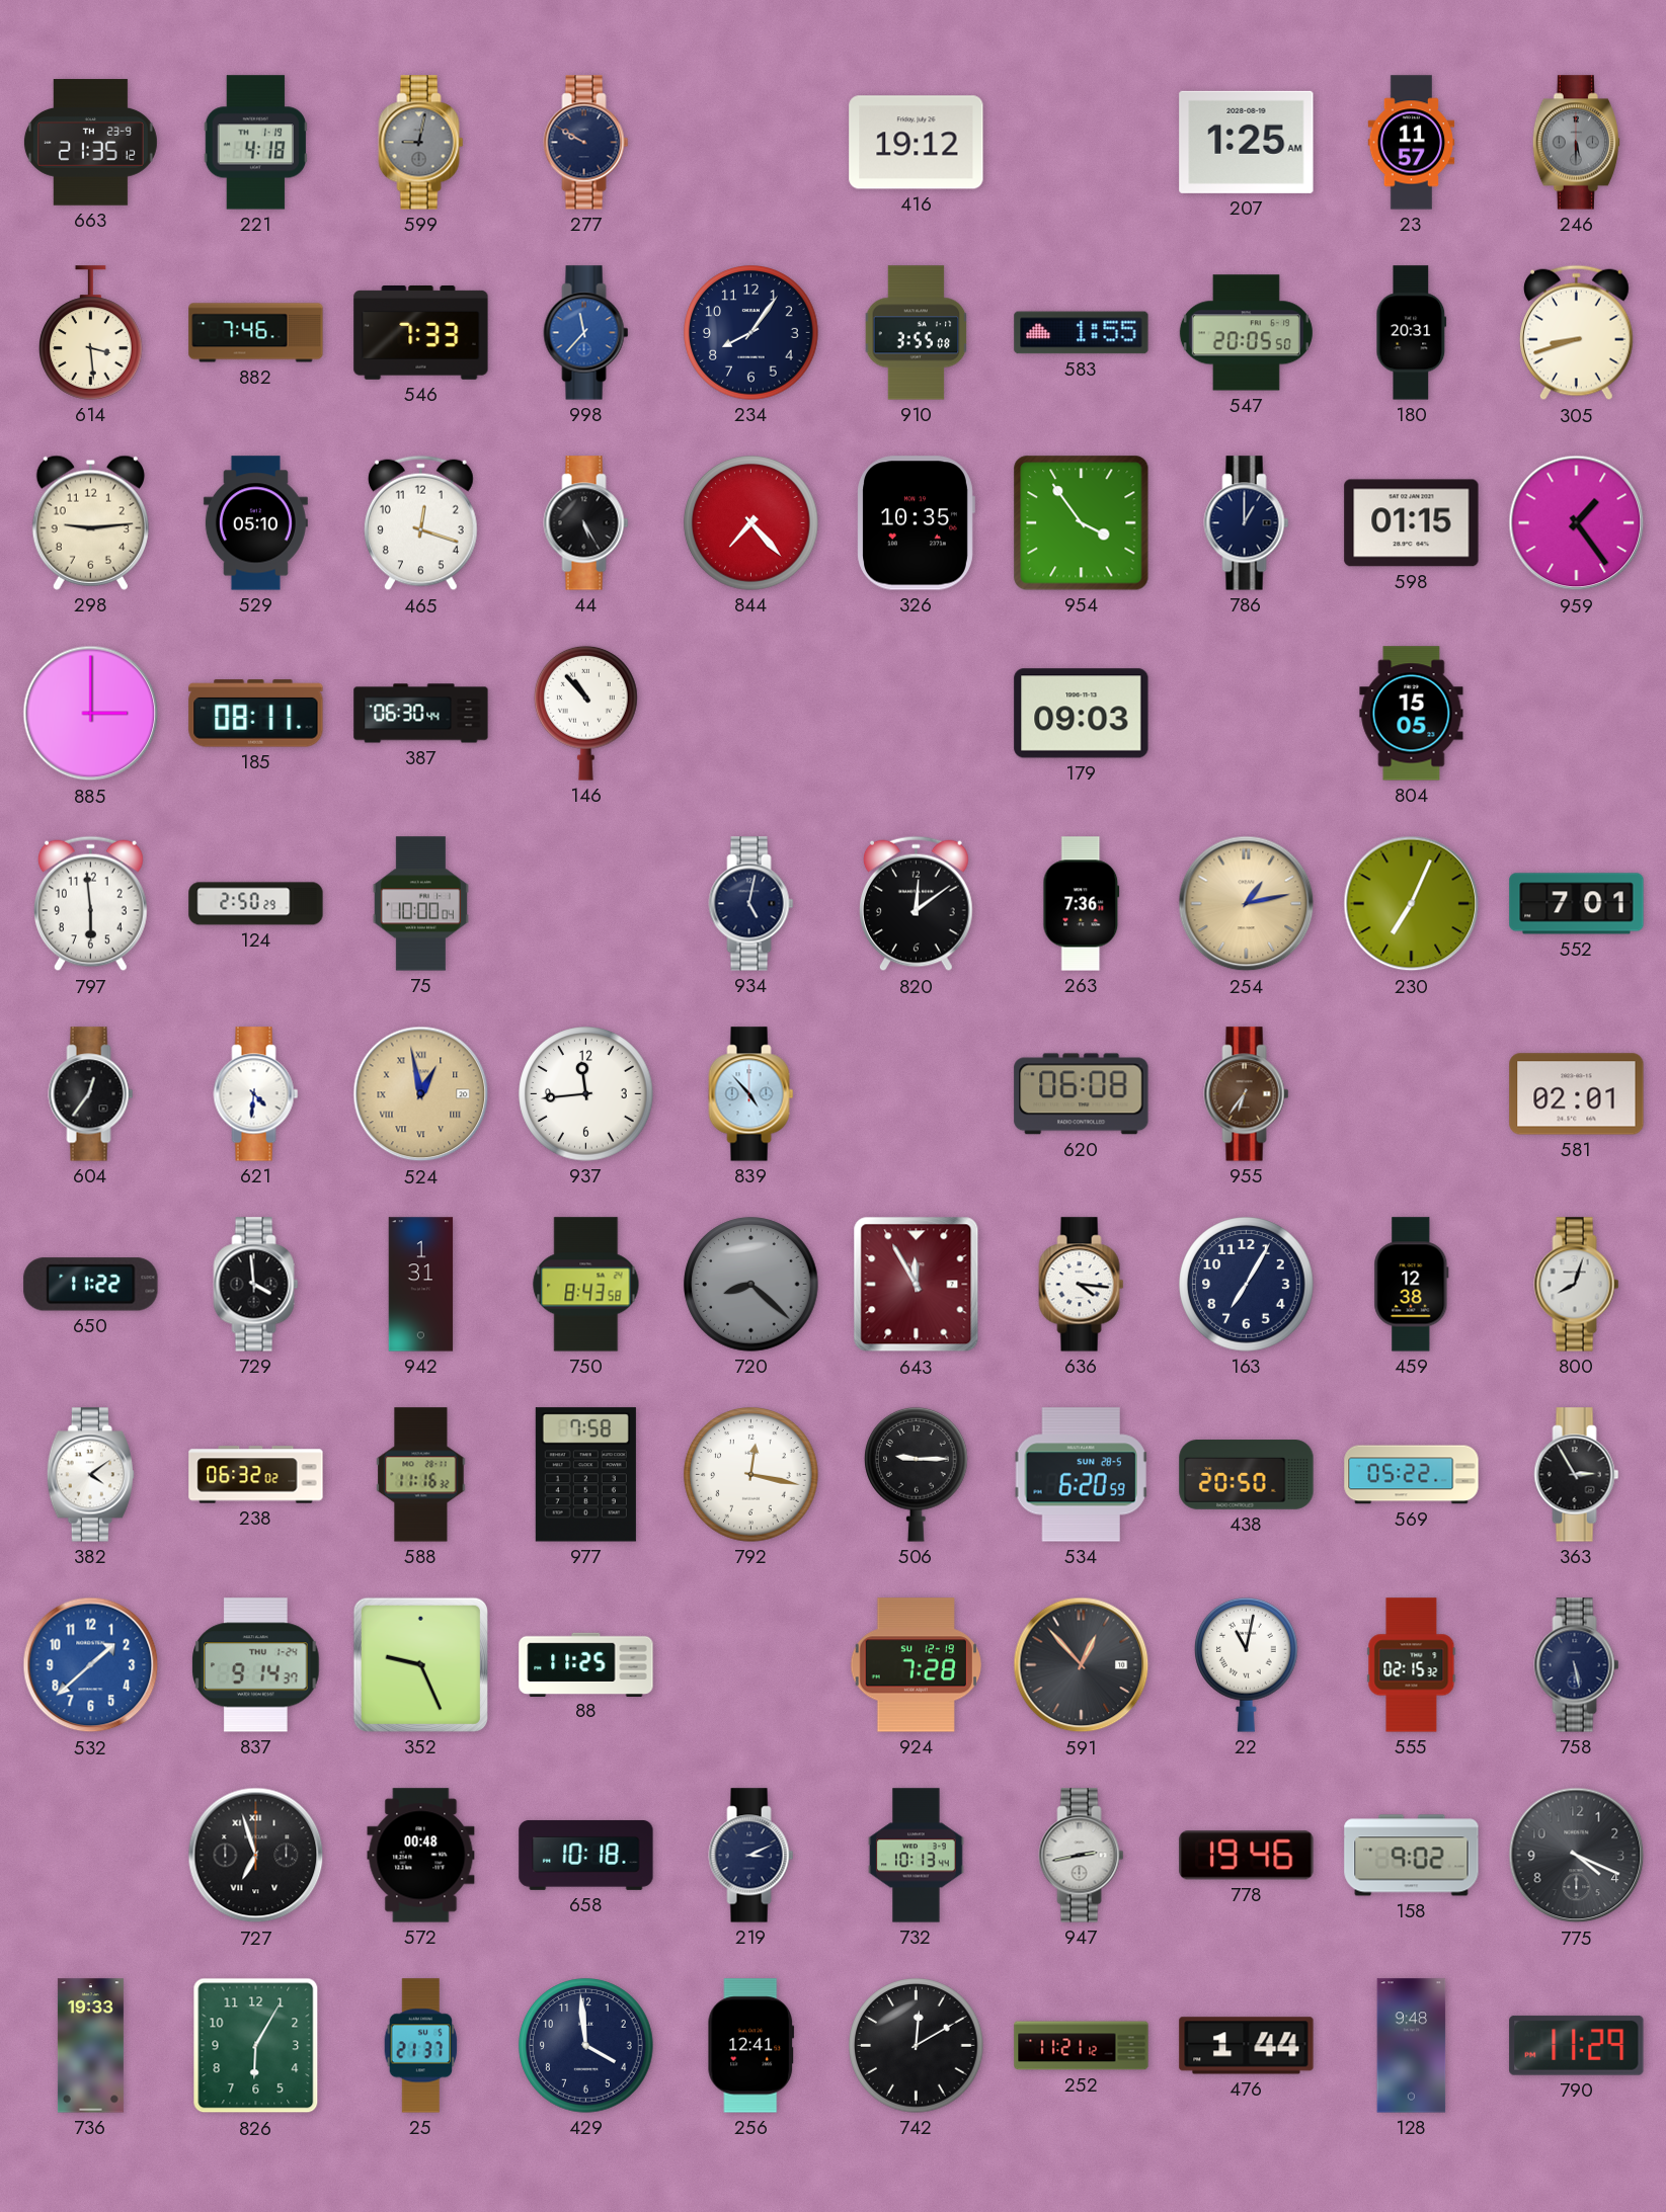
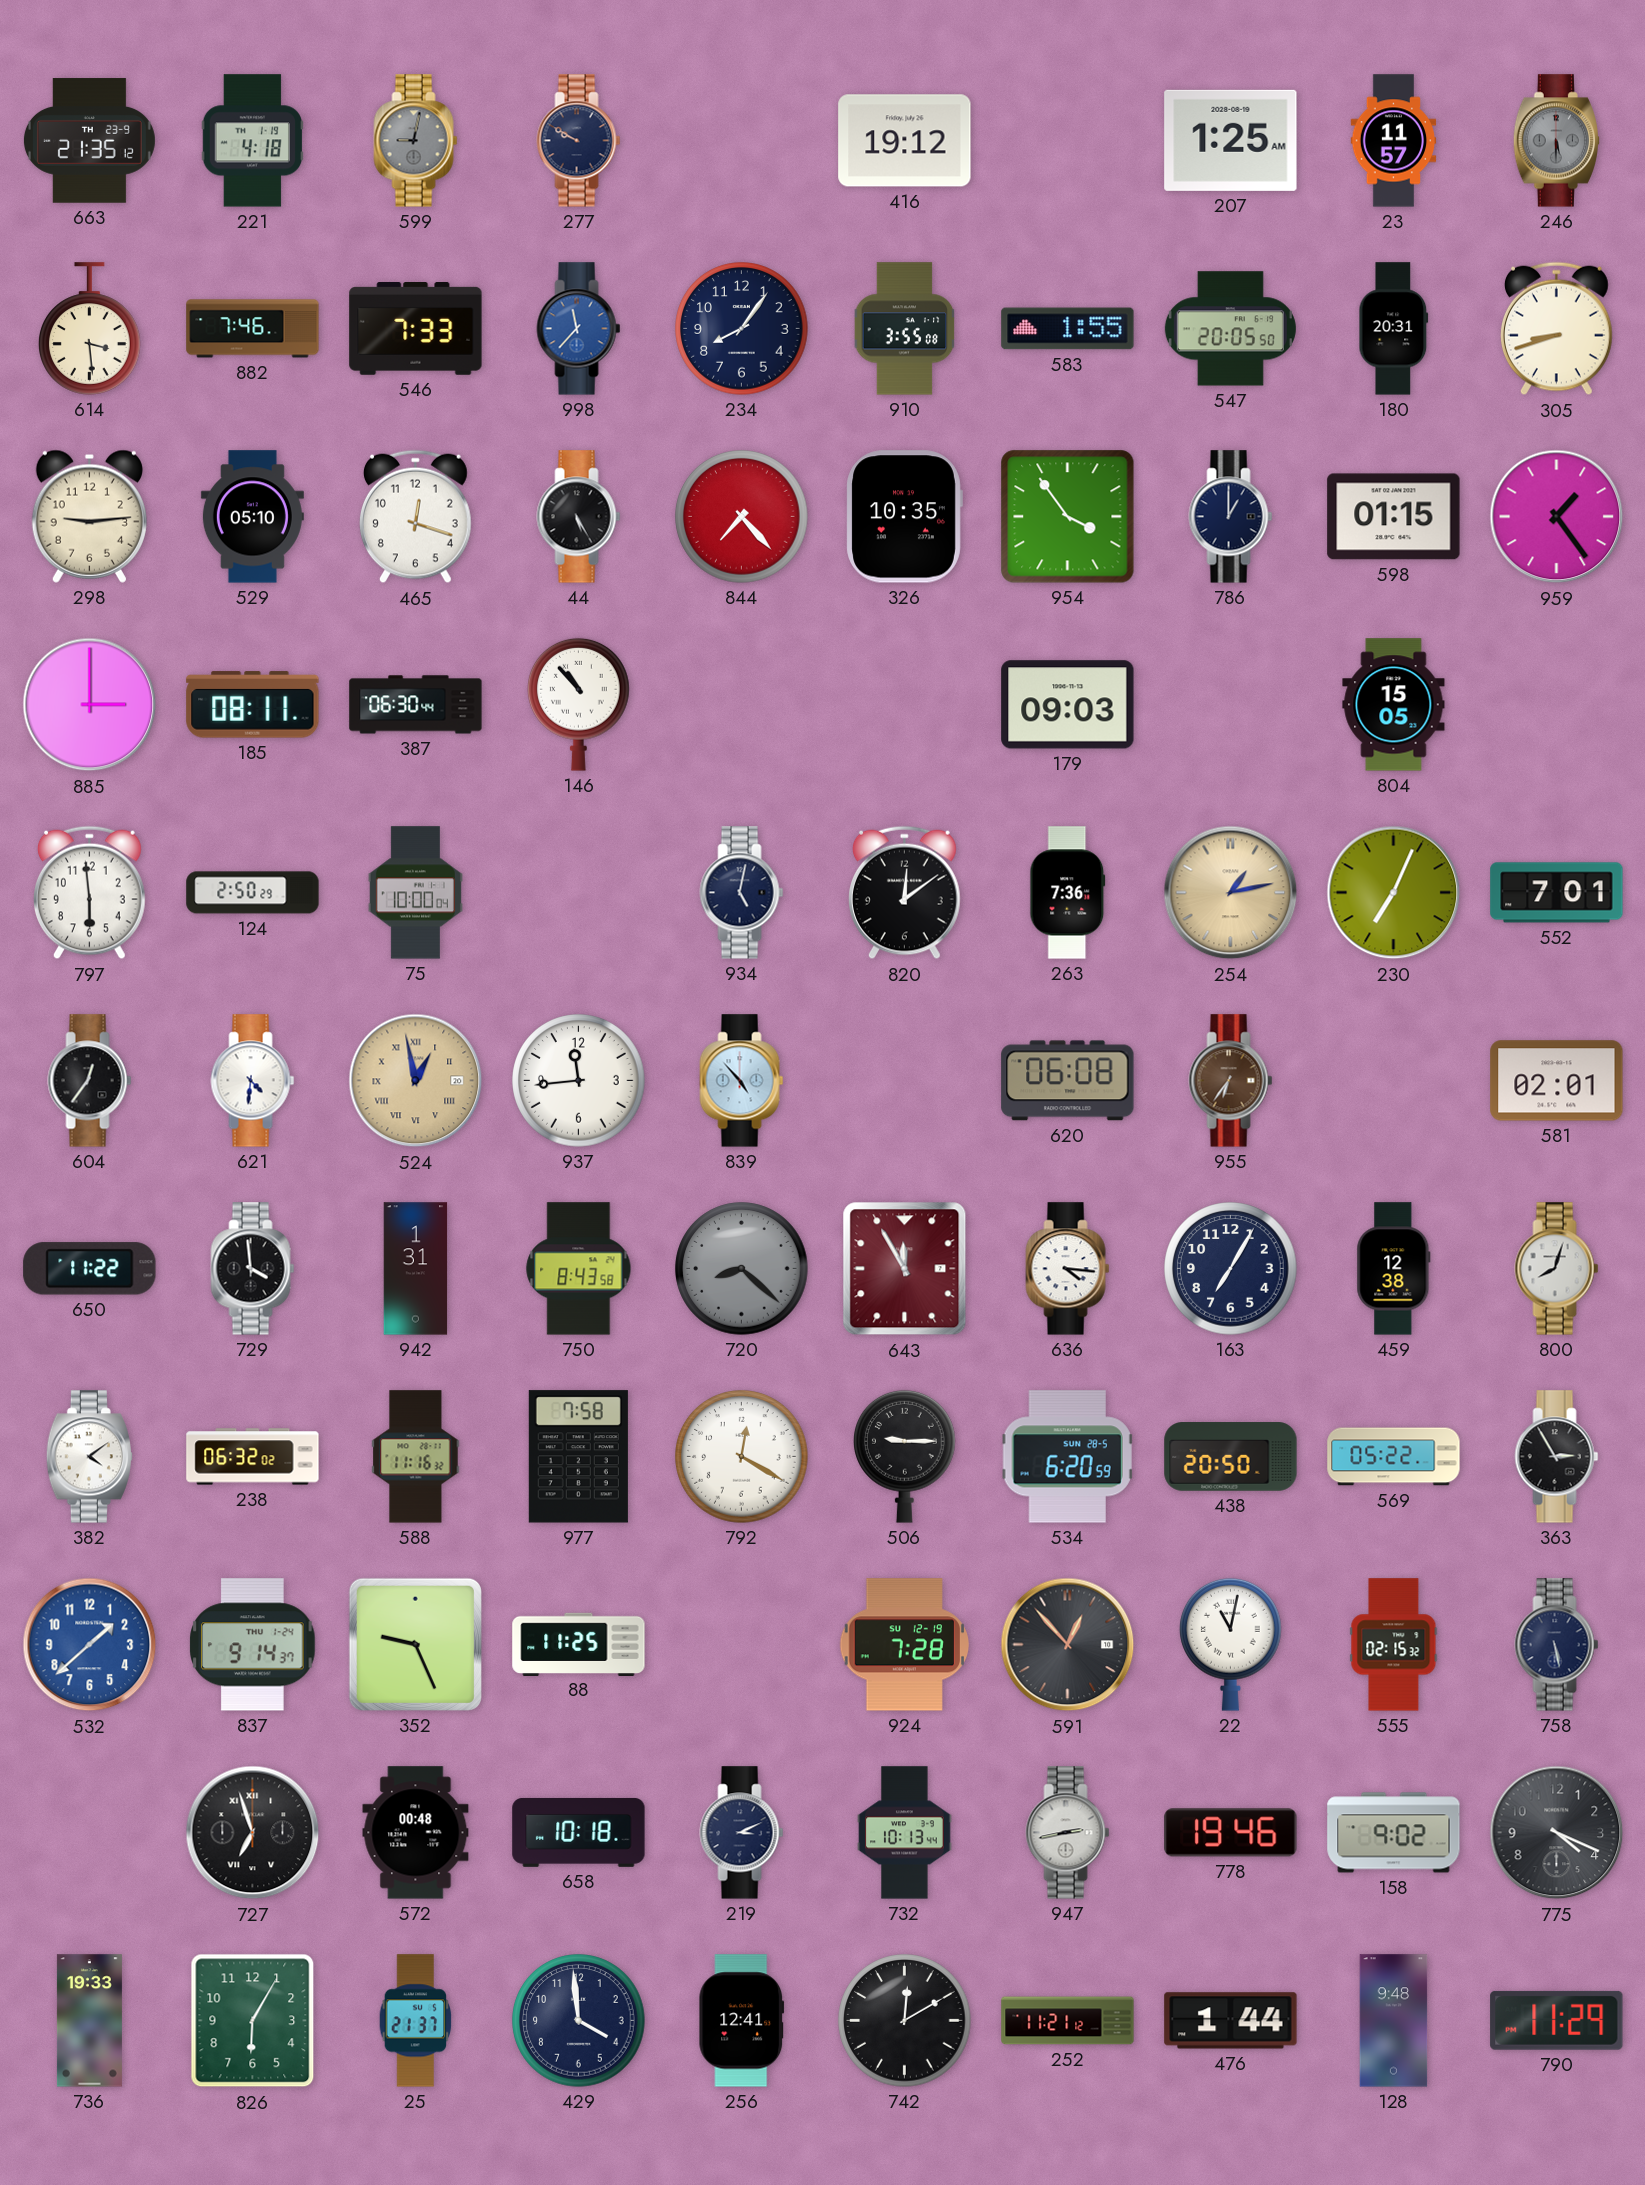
792: 12:17 -> 12:20 (742, 1457)
